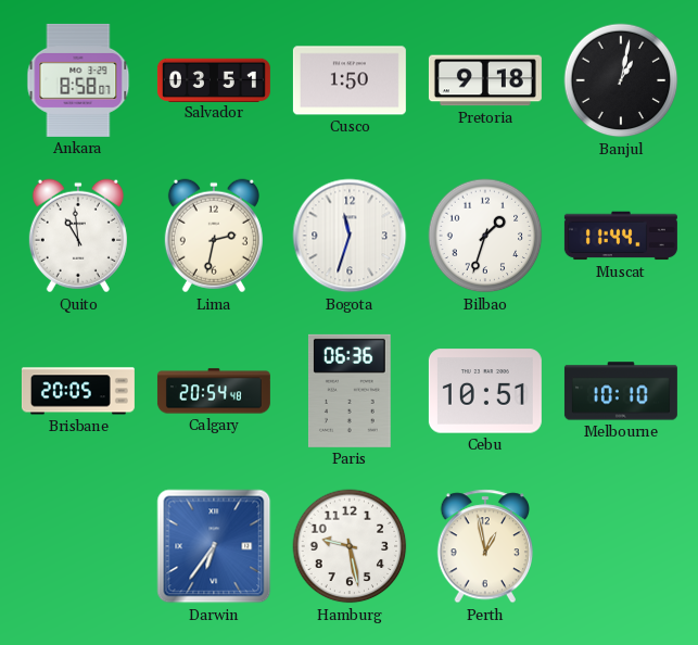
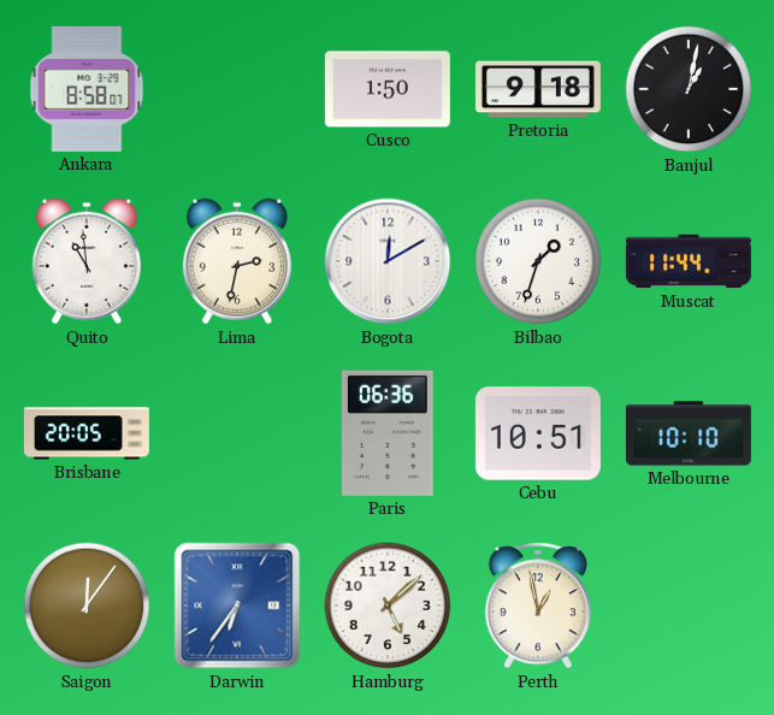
Salvador: 03:51 -> none (214, 79)
Bogota: 11:33 -> 12:10 (388, 261)
Calgary: 20:54 -> none (214, 391)
Saigon: none -> 12:06 (87, 605)
Hamburg: 9:28 -> 5:08 (388, 605)
